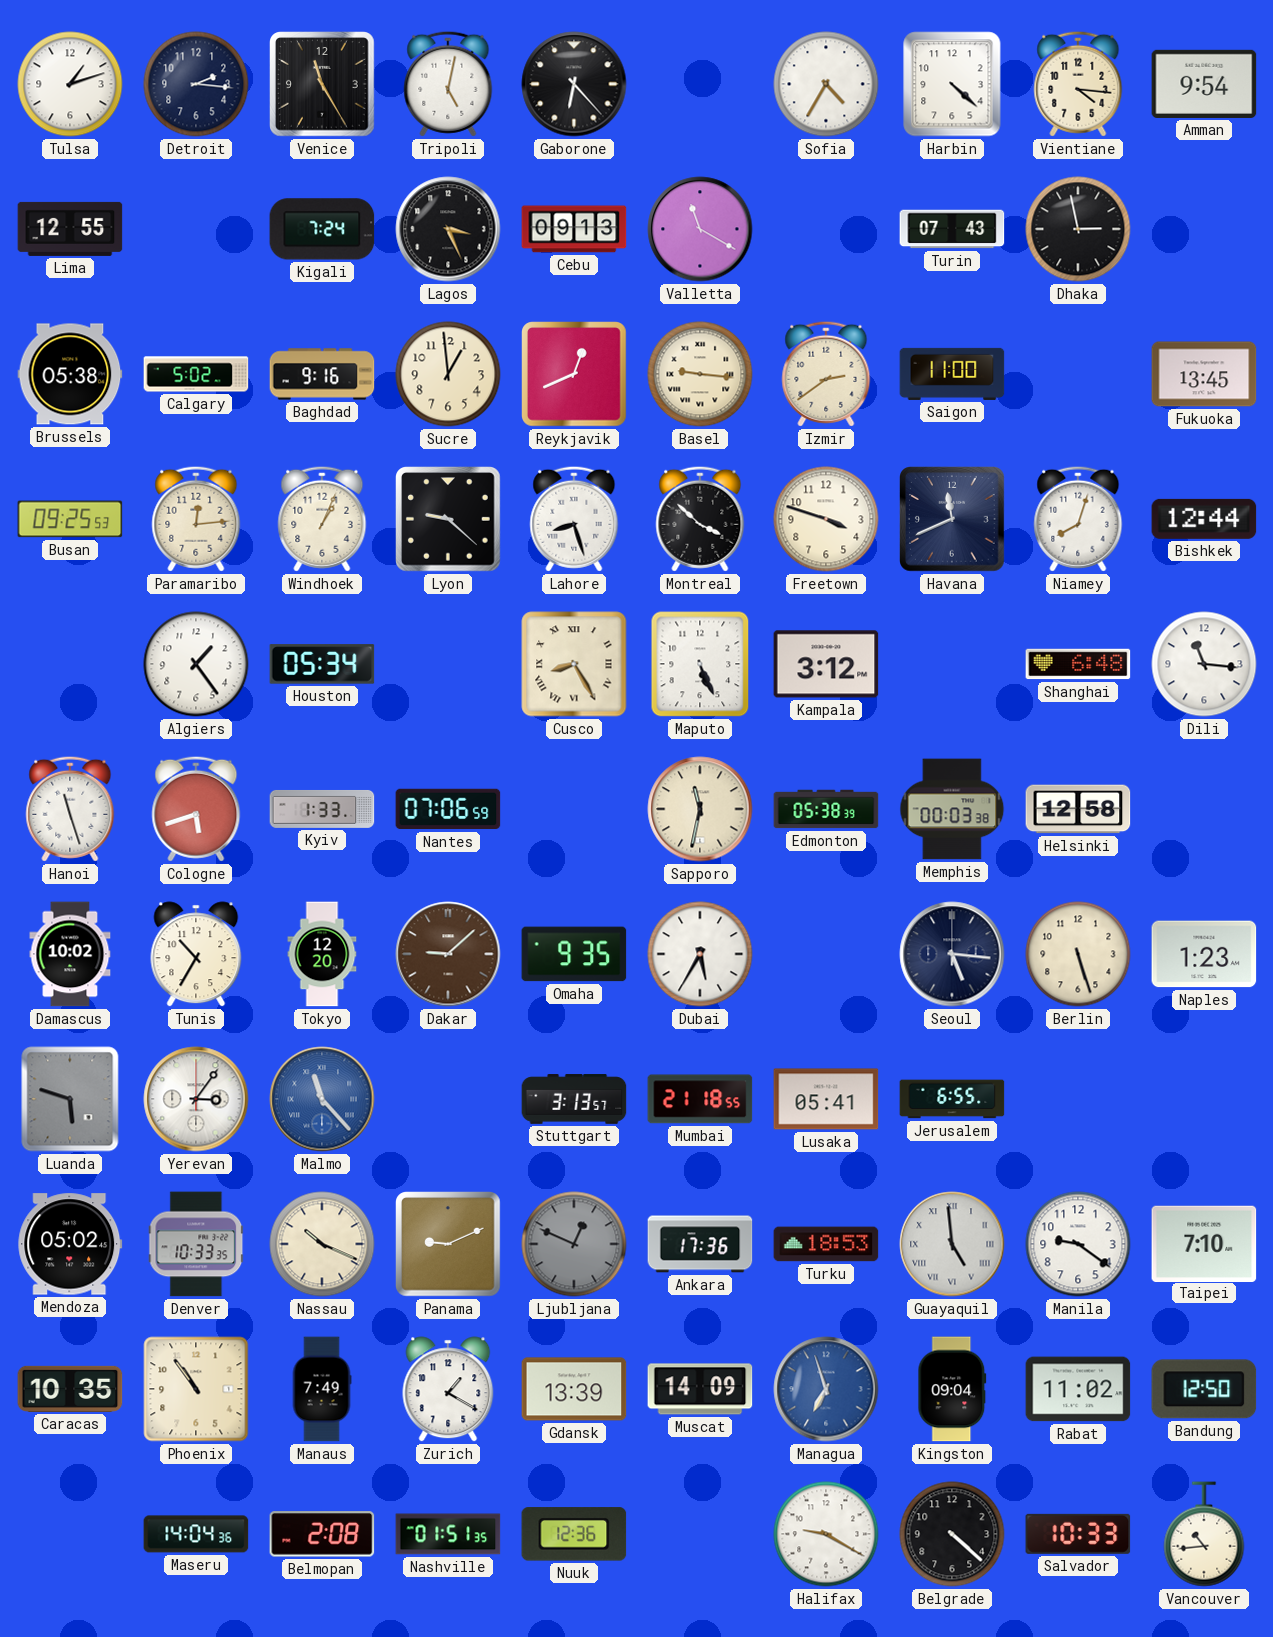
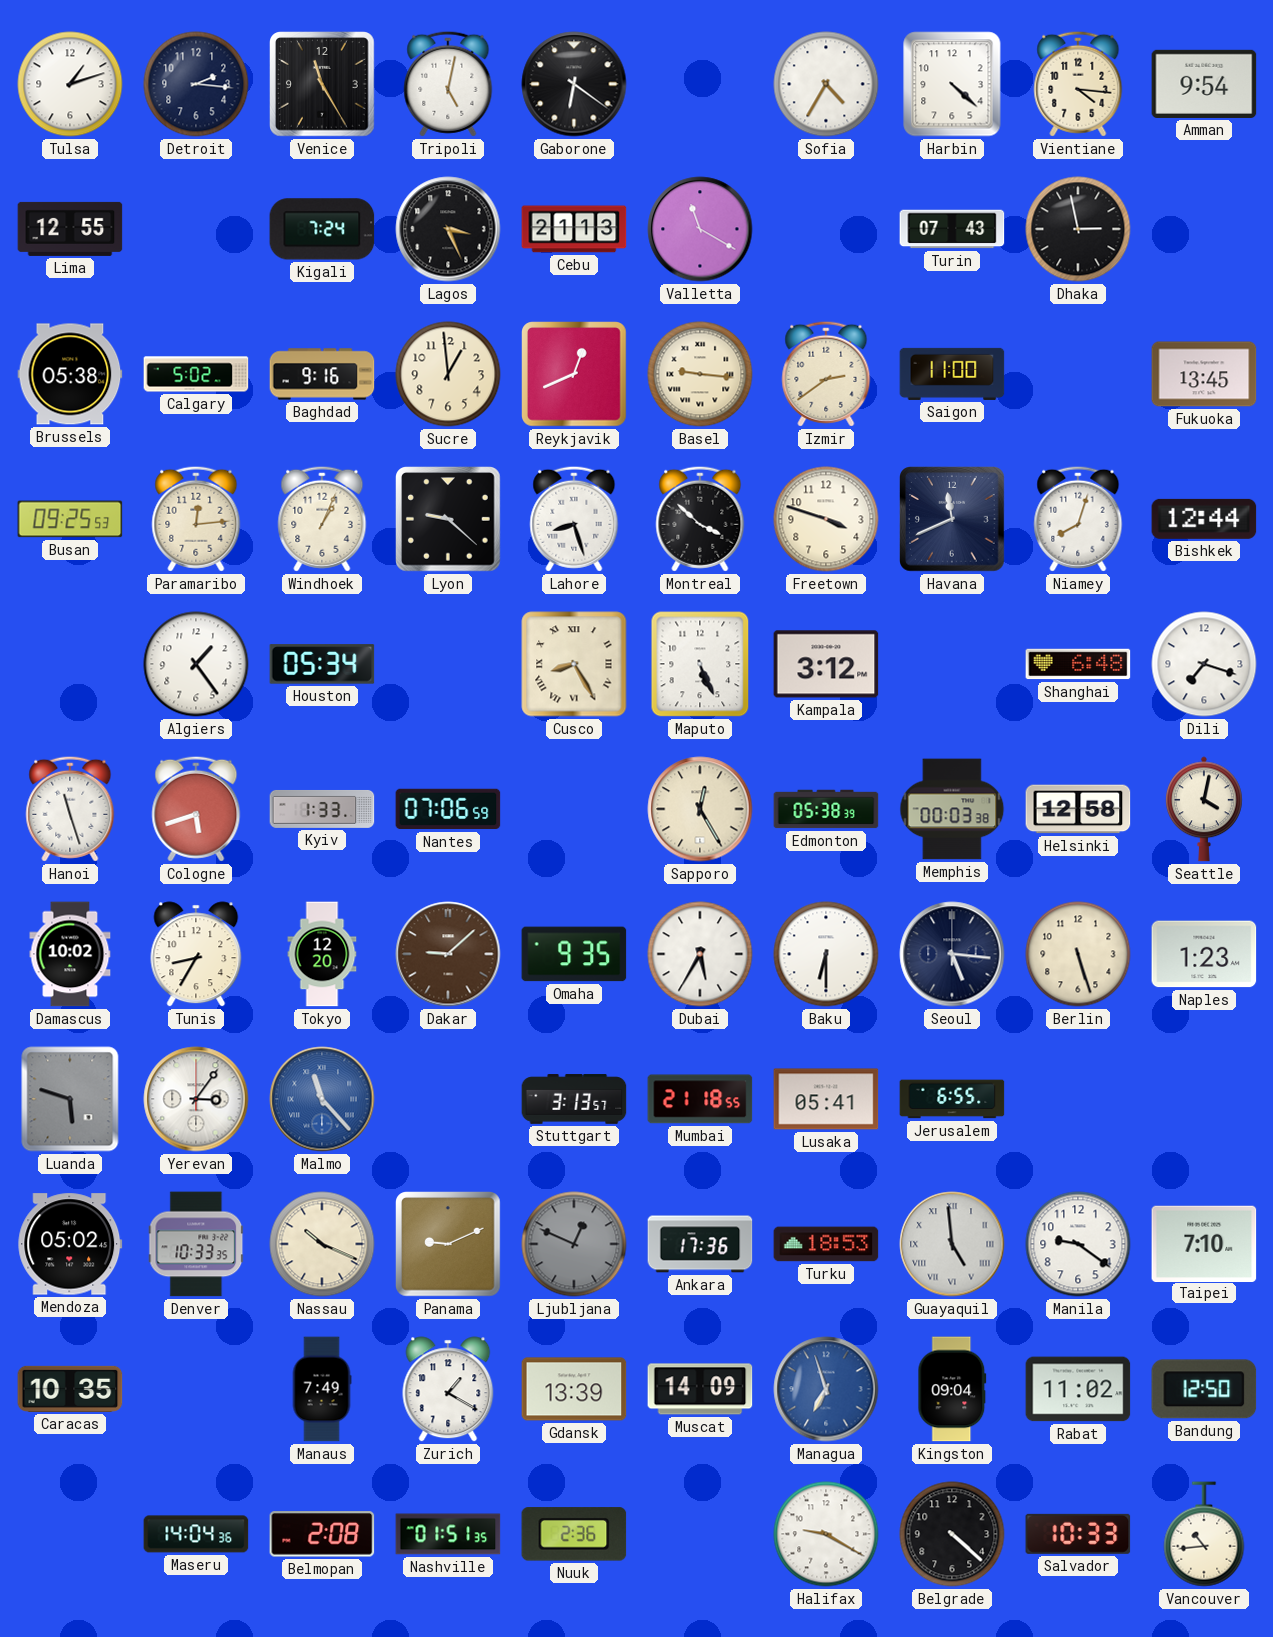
Gaborone: 6:23 -> 6:21 (574, 84)
Cebu: 09:13 -> 21:13 (574, 229)
Dili: 11:16 -> 7:18 (1204, 664)
Sapporo: 11:32 -> 12:25 (700, 809)
Seattle: none -> 4:02 (1205, 809)
Tunis: 10:35 -> 8:35 (196, 954)
Baku: none -> 6:30 (826, 954)
Phoenix: 10:54 -> none (196, 1389)
Nuuk: 12:36 -> 2:36 (574, 1534)
